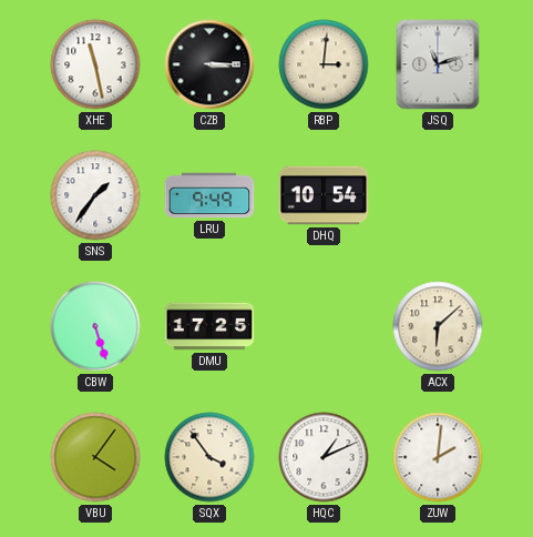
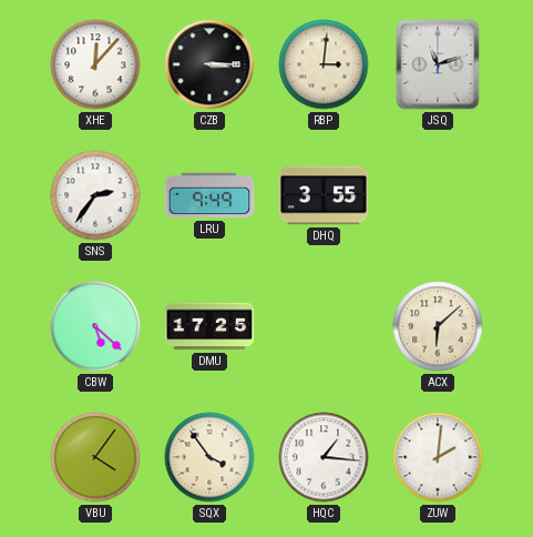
XHE: 11:28 -> 12:07 (95, 64)
SNS: 1:36 -> 2:36 (95, 195)
DHQ: 10:54 -> 3:55 (324, 195)
CBW: 5:27 -> 5:22 (95, 326)
HQC: 1:11 -> 1:16 (324, 457)
